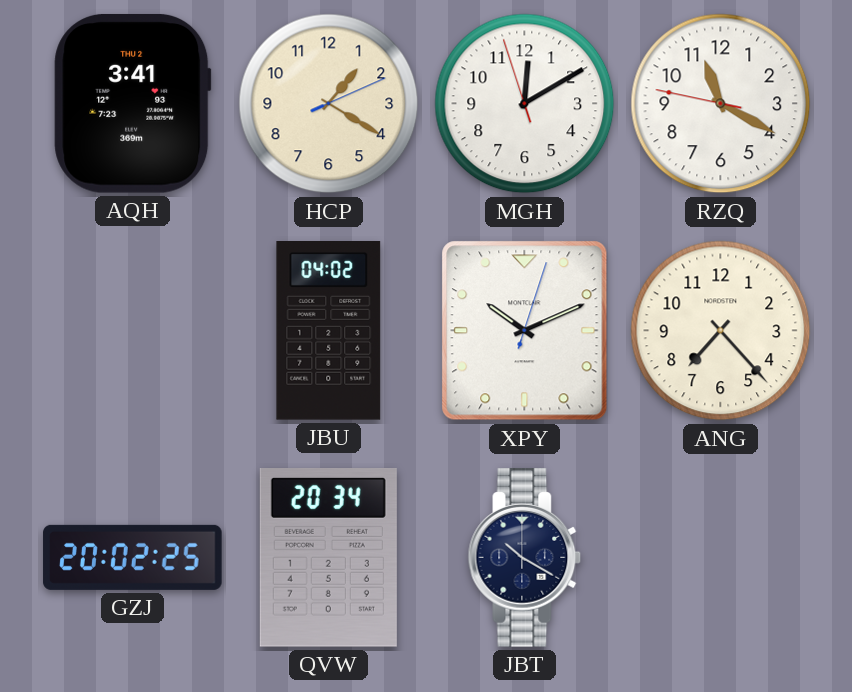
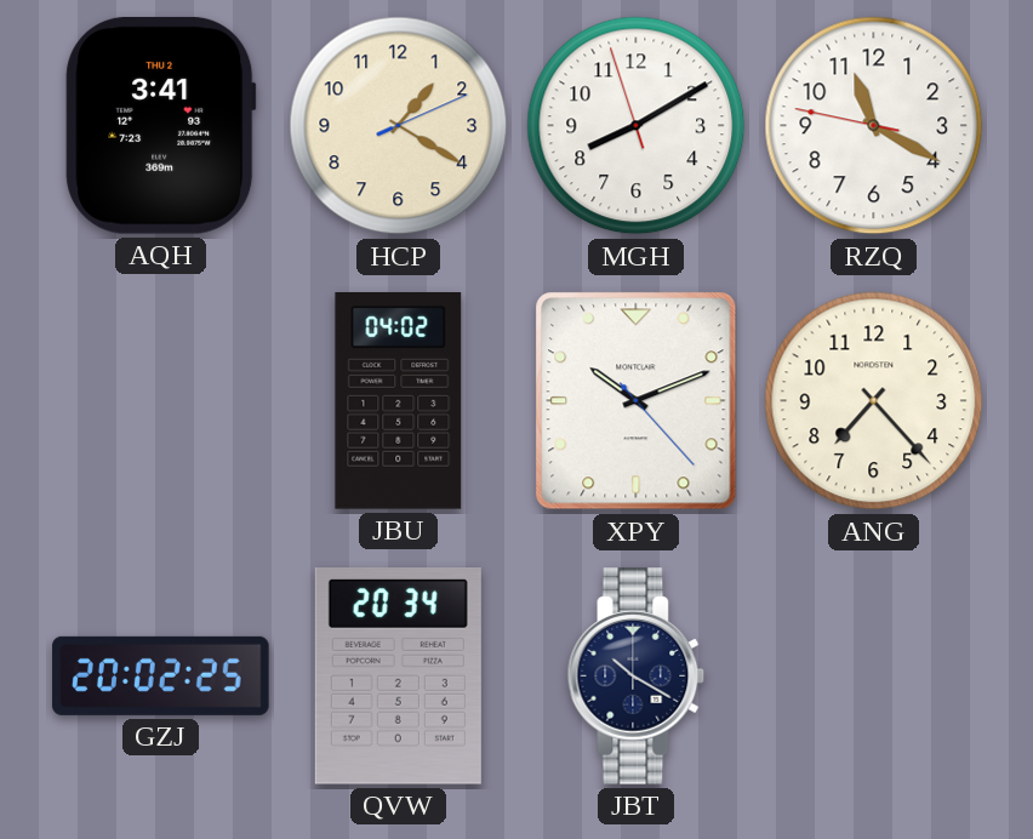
MGH: 12:09 -> 8:09 (637, 126)
XPY: 10:11:03 -> 10:11:23 (637, 401)
